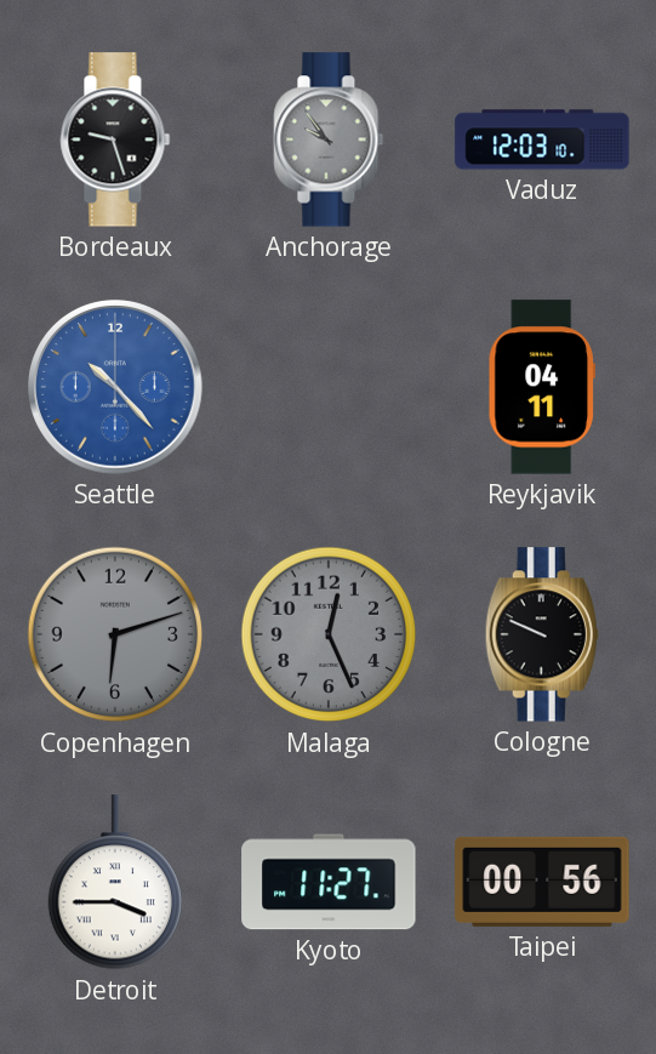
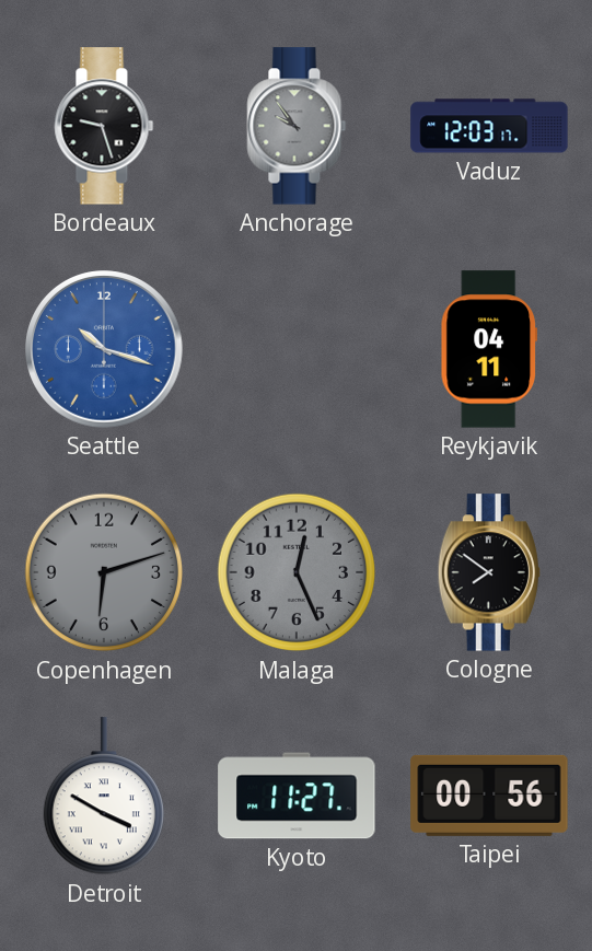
Vaduz: 12:03:10 -> 12:03:17 (489, 126)
Seattle: 10:23 -> 10:18 (104, 349)
Cologne: 9:49 -> 7:51 (489, 572)
Detroit: 3:45 -> 3:50 (103, 797)
